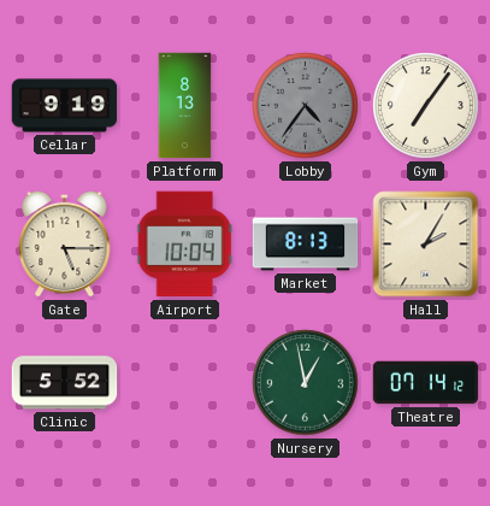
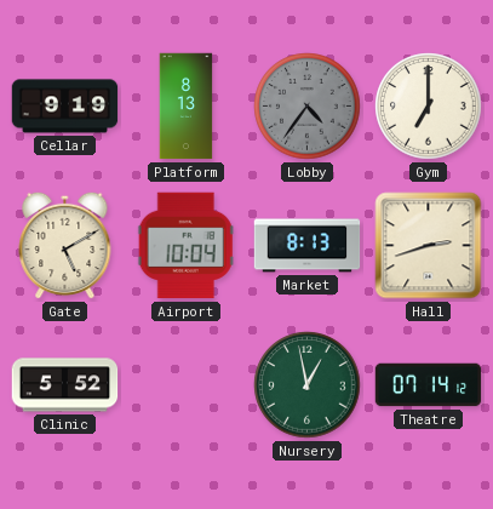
Gym: 7:06 -> 7:00 (429, 107)
Gate: 5:15 -> 5:10 (65, 245)
Hall: 2:05 -> 2:42 (429, 246)
